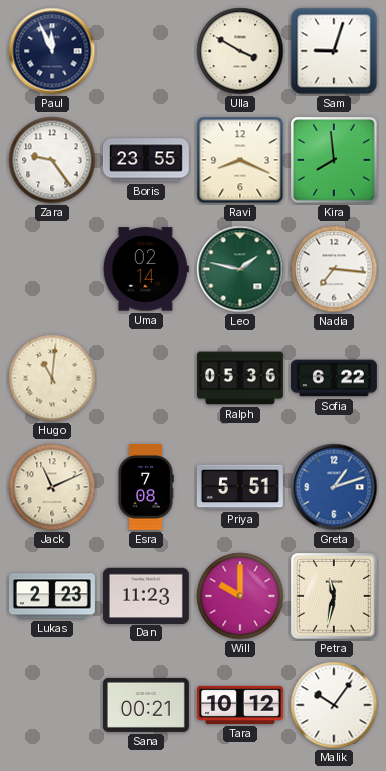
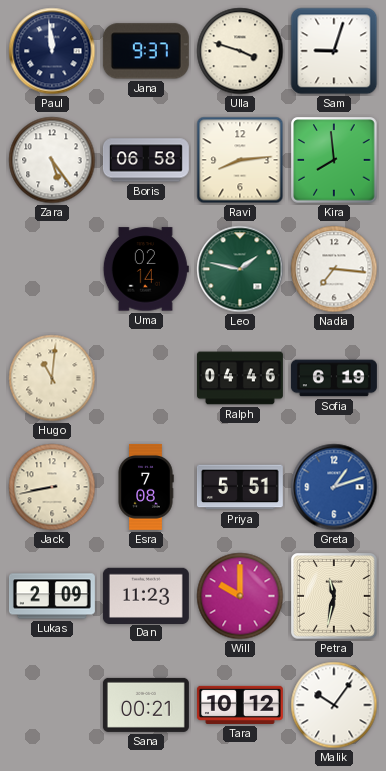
Paul: 11:56 -> 11:59 (52, 51)
Jana: none -> 9:37 (146, 51)
Ulla: 3:50 -> 3:48 (240, 51)
Zara: 9:24 -> 5:24 (52, 160)
Boris: 23:55 -> 06:58 (146, 160)
Ravi: 8:19 -> 8:14 (240, 160)
Ralph: 05:36 -> 04:46 (240, 378)
Sofia: 6:22 -> 6:19 (334, 378)
Jack: 11:11 -> 8:43 (52, 487)
Lukas: 2:23 -> 2:09 (52, 596)
